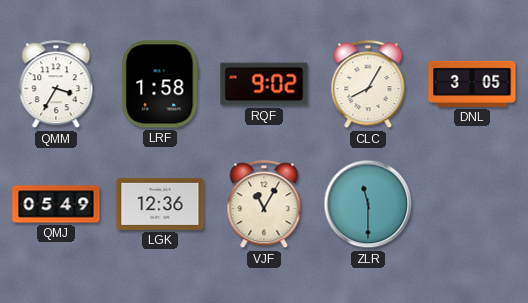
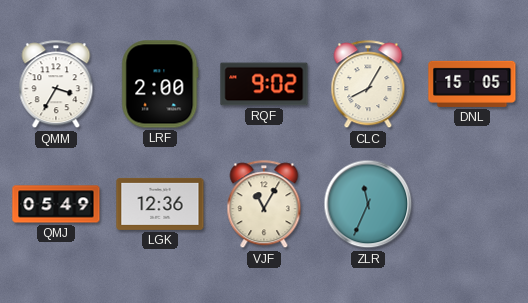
LRF: 1:58 -> 2:00 (160, 84)
DNL: 3:05 -> 15:05 (472, 84)
ZLR: 11:30 -> 11:34 (368, 204)
